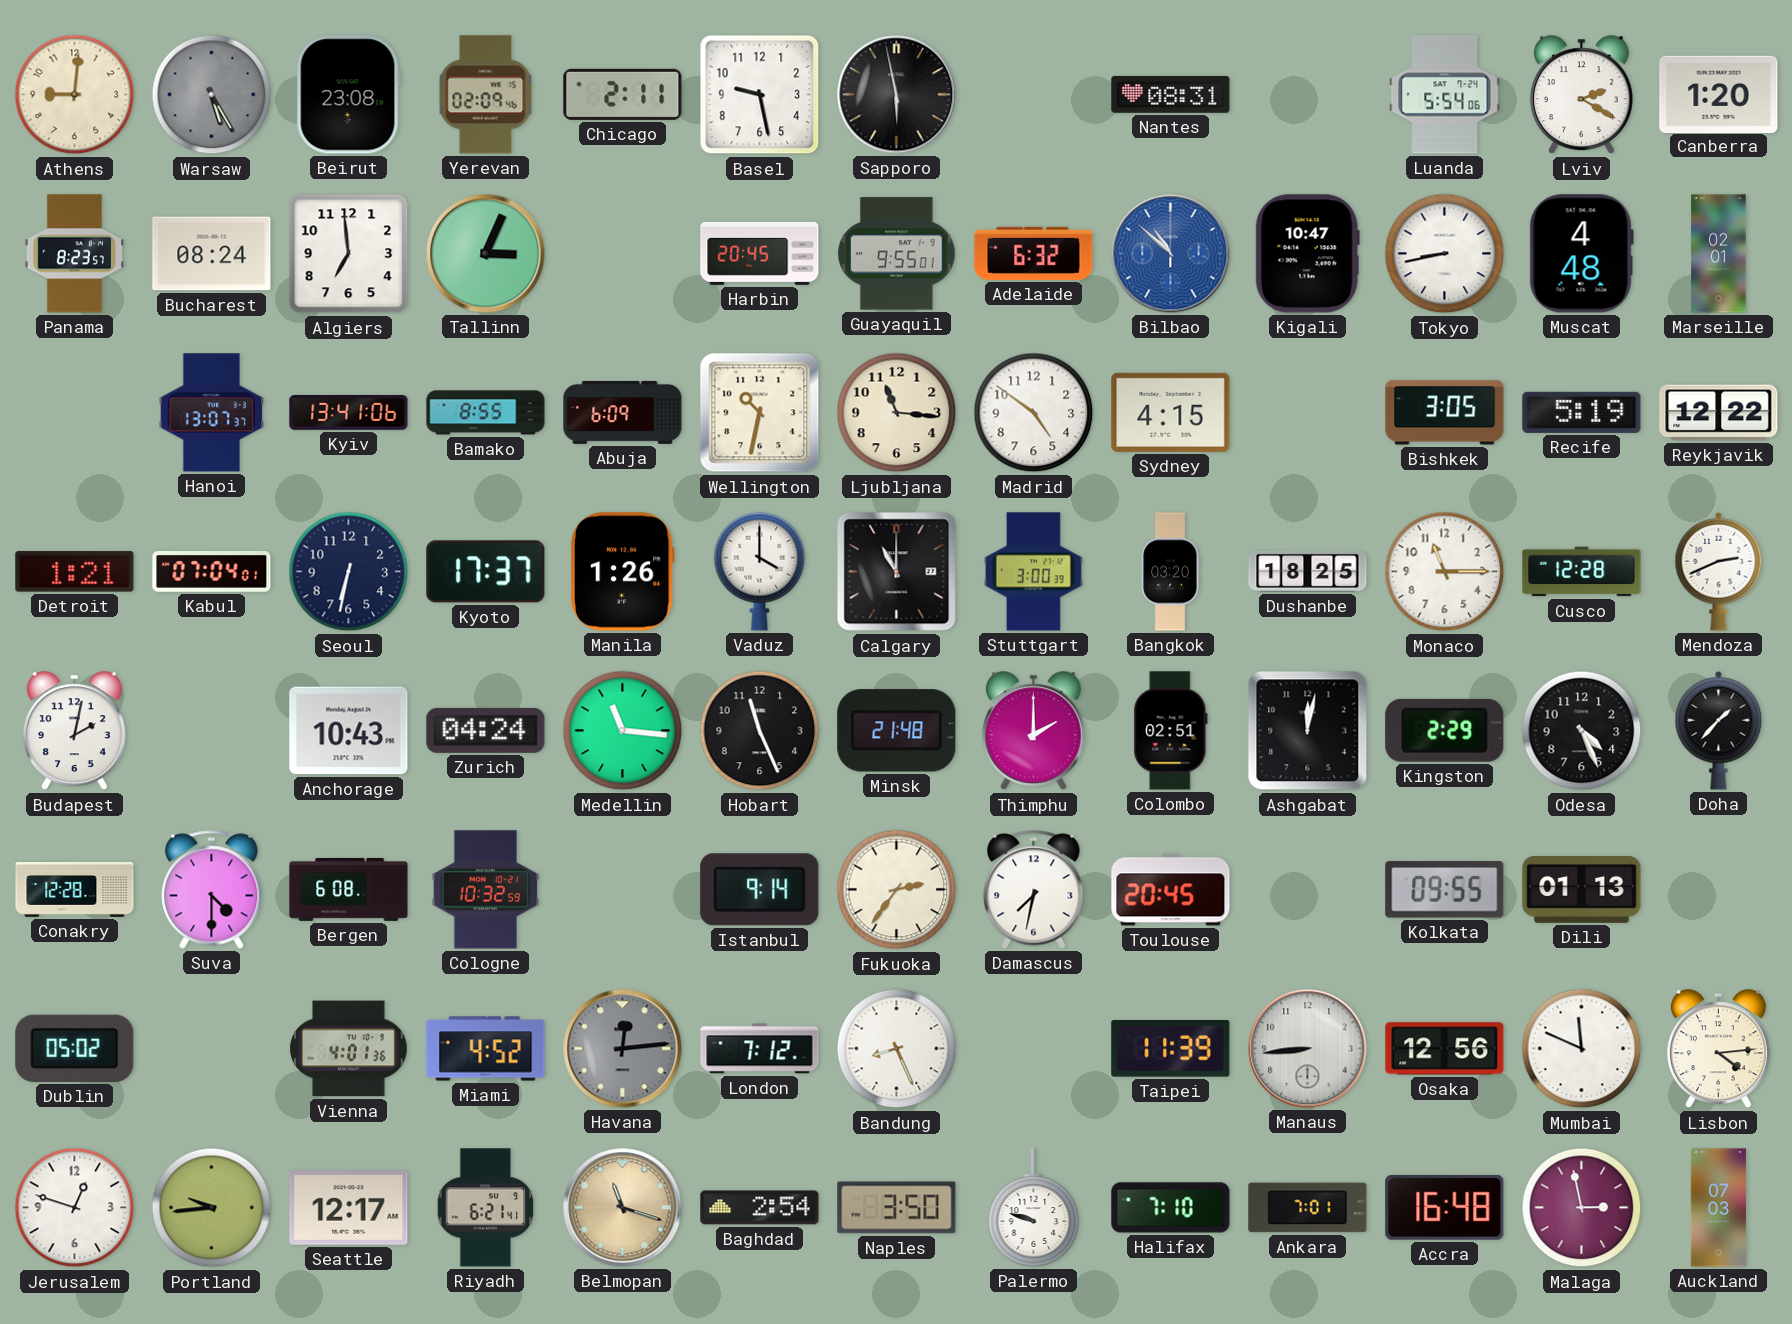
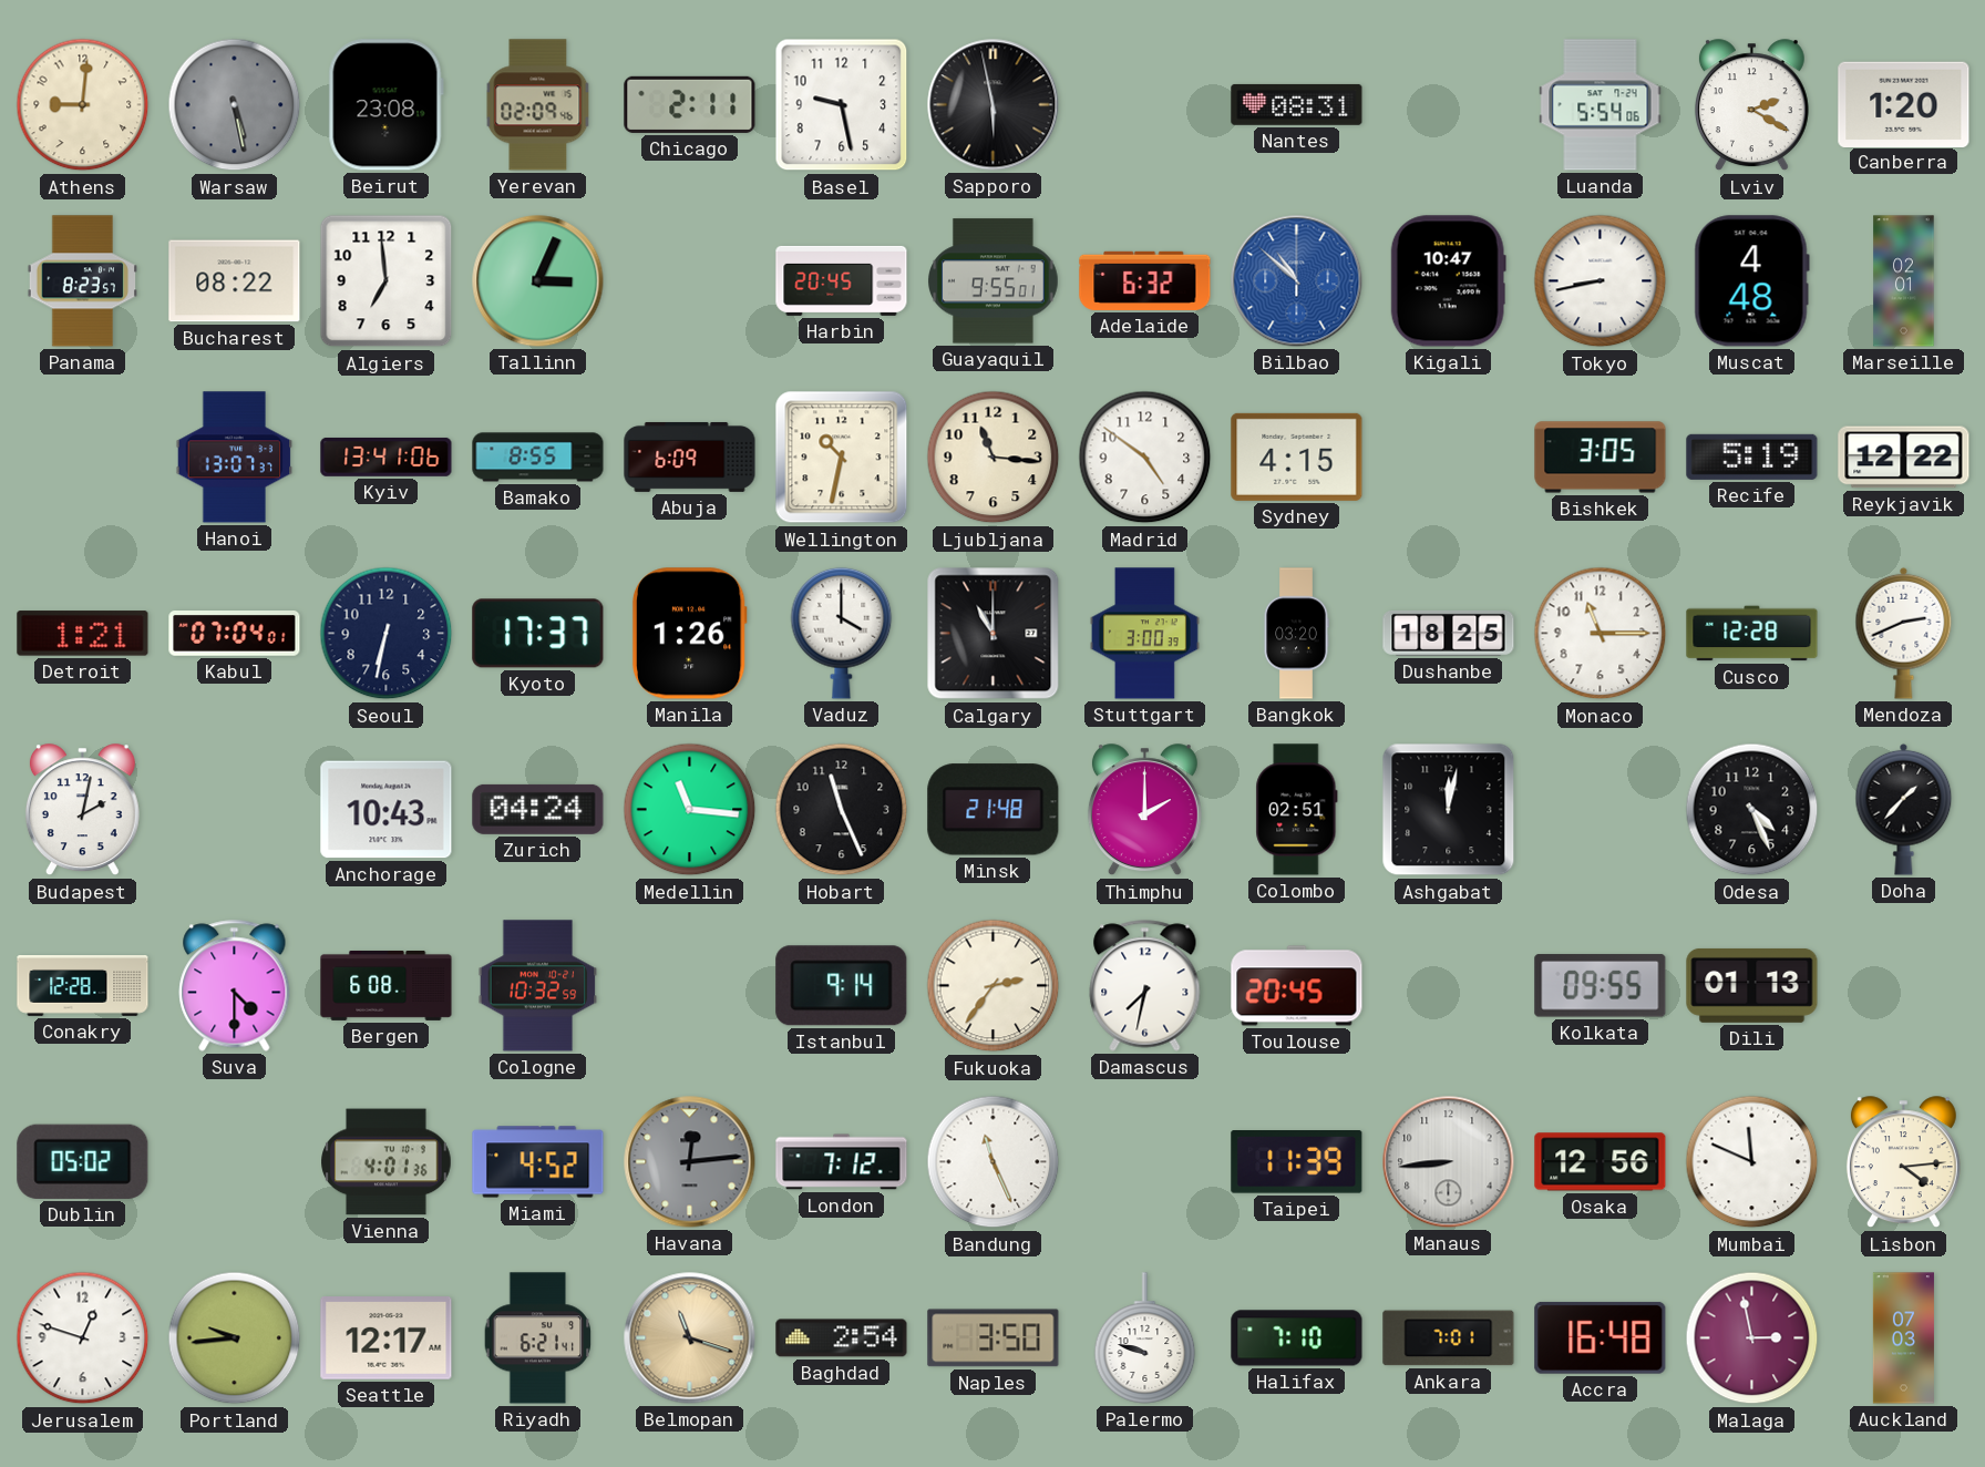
Warsaw: 5:25 -> 5:28 (235, 105)
Bucharest: 08:24 -> 08:22 (235, 281)
Kingston: 2:29 -> none (1445, 730)
Bandung: 8:26 -> 11:26 (994, 1162)
